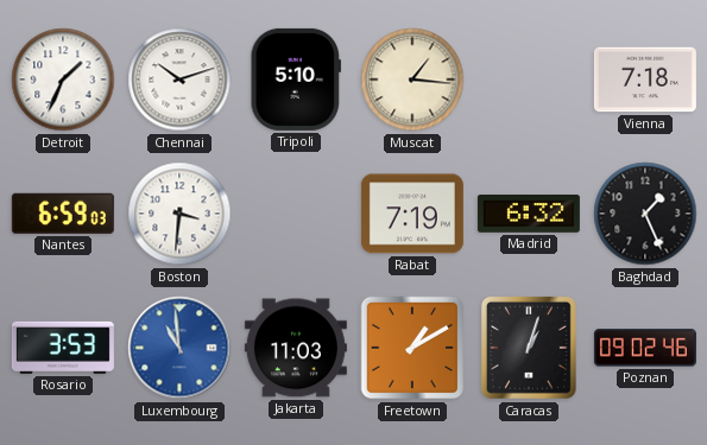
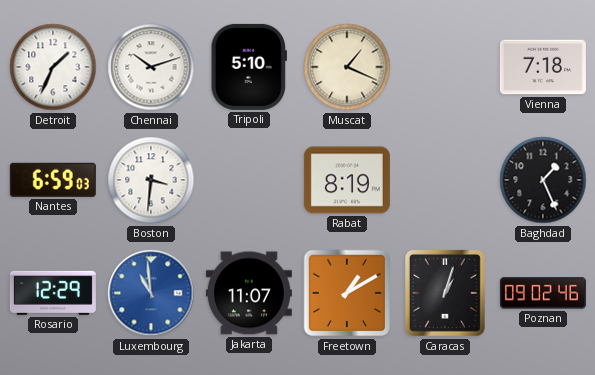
Muscat: 1:16 -> 1:19 (347, 67)
Rabat: 7:19 -> 8:19 (347, 180)
Madrid: 6:32 -> none (529, 215)
Rosario: 3:53 -> 12:29 (53, 293)
Jakarta: 11:03 -> 11:07 (249, 293)
